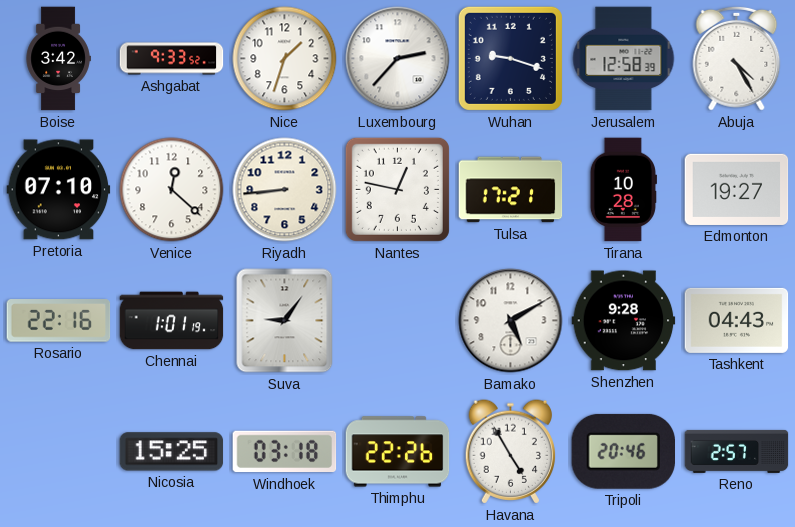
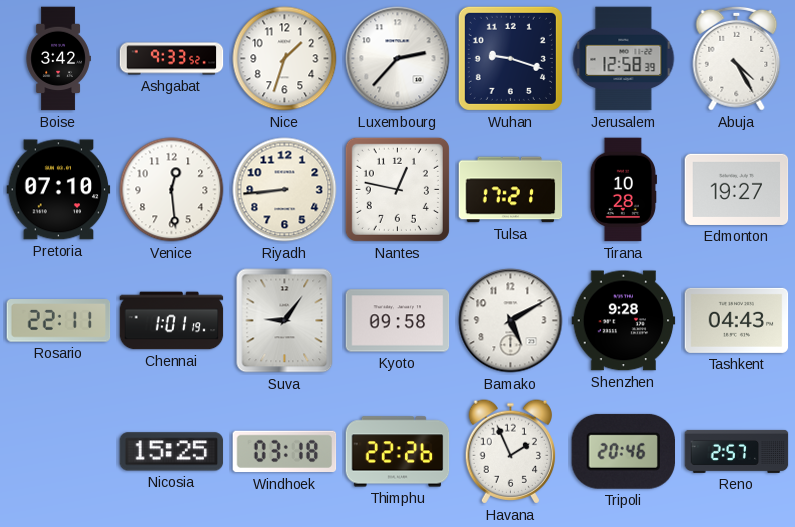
Venice: 12:22 -> 12:29 (172, 190)
Rosario: 22:16 -> 22:11 (59, 321)
Kyoto: none -> 09:58 (398, 321)
Havana: 4:55 -> 1:56 (510, 452)
